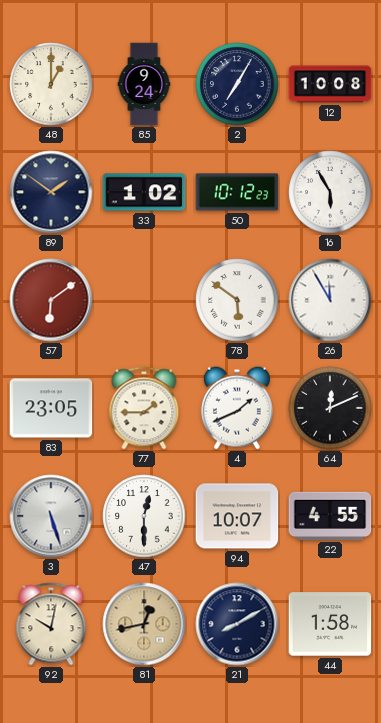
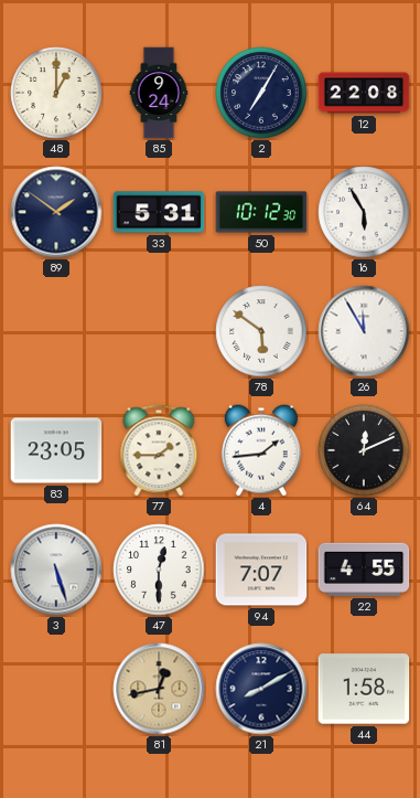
12: 10:08 -> 22:08 (364, 93)
33: 1:02 -> 5:31 (159, 212)
50: 10:12:23 -> 10:12:30 (261, 212)
57: 6:09 -> none (51, 300)
4: 1:41 -> 1:44 (261, 450)
94: 10:07 -> 7:07 (261, 570)
92: 10:02 -> none (51, 624)
